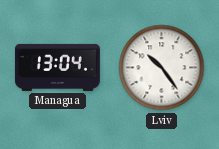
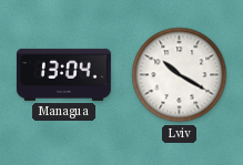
Lviv: 10:24 -> 10:20 (180, 75)
